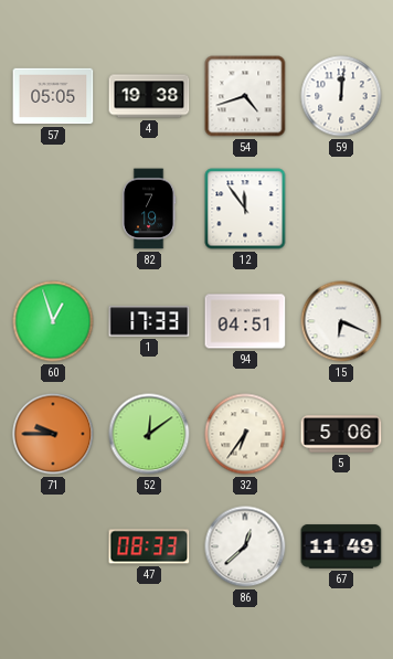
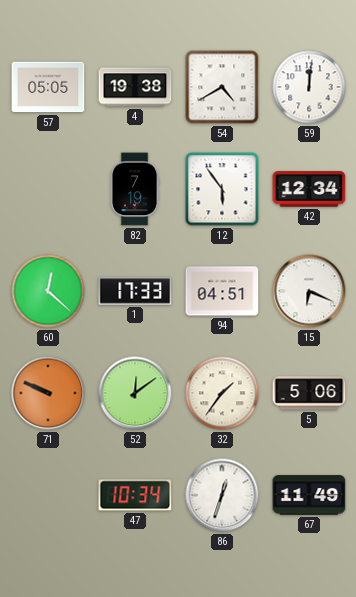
54: 4:42 -> 4:40 (222, 87)
12: 11:54 -> 5:54 (222, 189)
42: none -> 12:34 (309, 189)
60: 12:57 -> 12:22 (48, 291)
71: 9:45 -> 9:49 (48, 393)
32: 6:36 -> 1:36 (222, 393)
47: 08:33 -> 10:34 (135, 495)
86: 12:38 -> 12:33 (222, 495)
